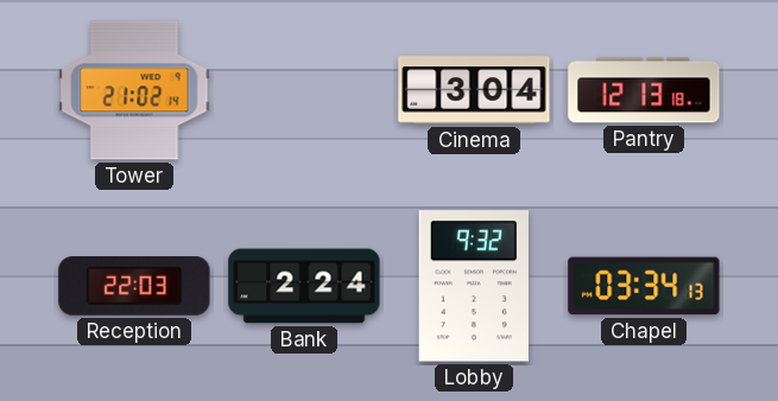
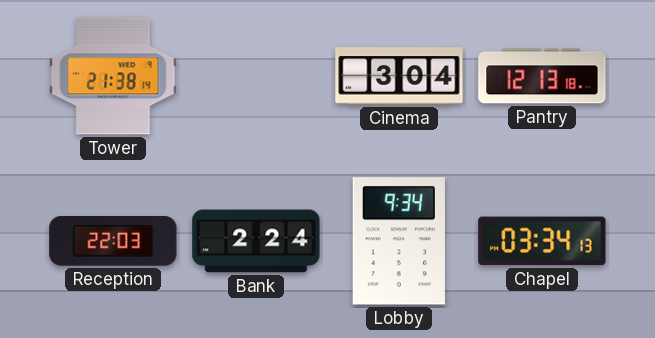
Tower: 21:02 -> 21:38 (113, 76)
Lobby: 9:32 -> 9:34 (399, 241)
